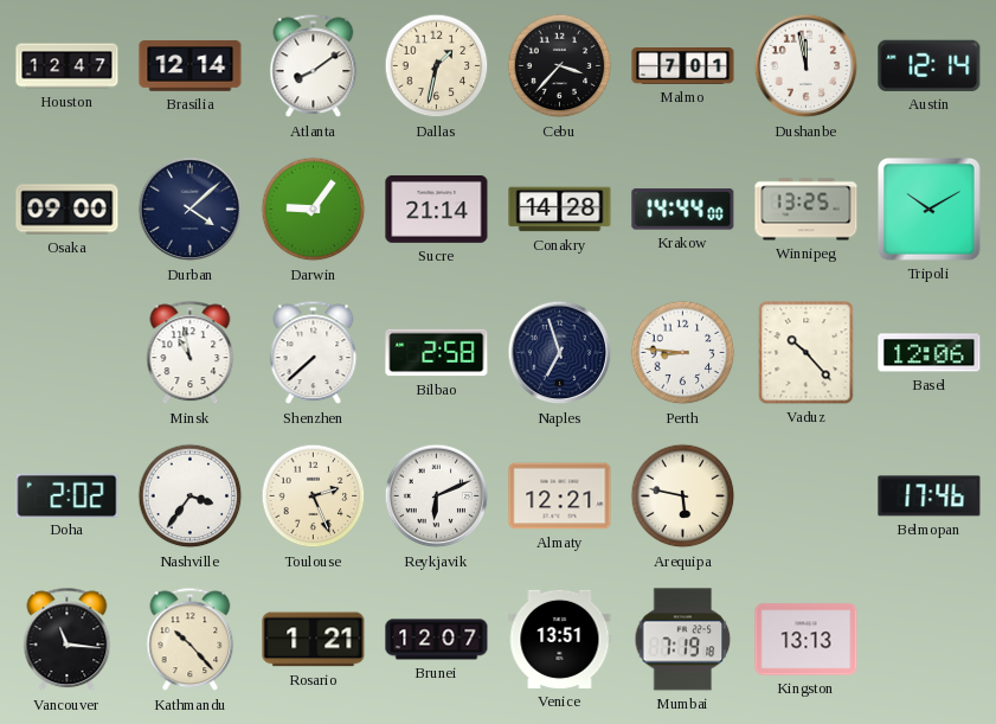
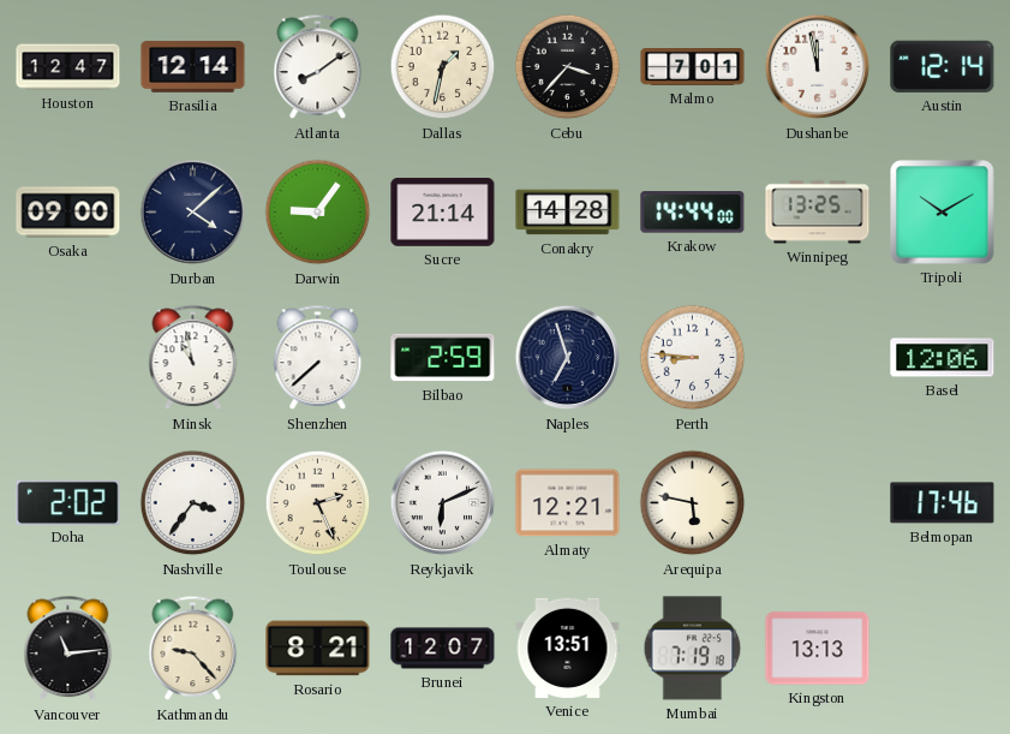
Bilbao: 2:58 -> 2:59 (443, 358)
Vaduz: 10:23 -> none (807, 353)
Vancouver: 11:16 -> 11:14 (68, 649)
Kathmandu: 10:23 -> 9:23 (193, 649)
Rosario: 1:21 -> 8:21 (318, 649)
